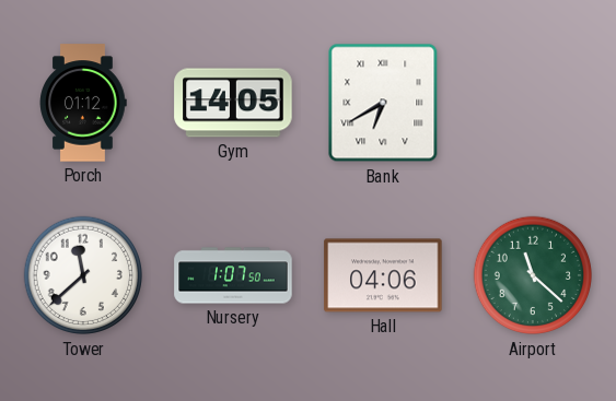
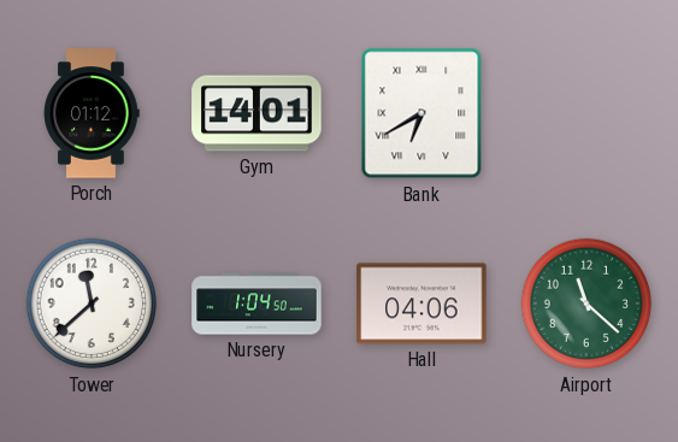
Gym: 14:05 -> 14:01 (257, 113)
Nursery: 1:07 -> 1:04 (257, 303)
